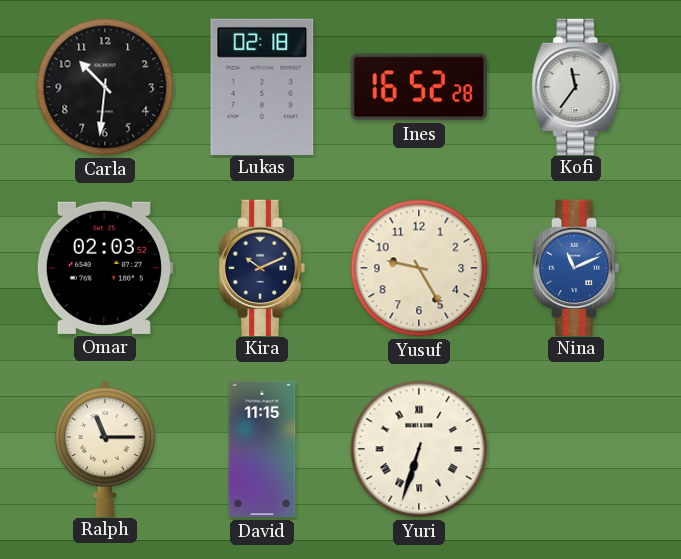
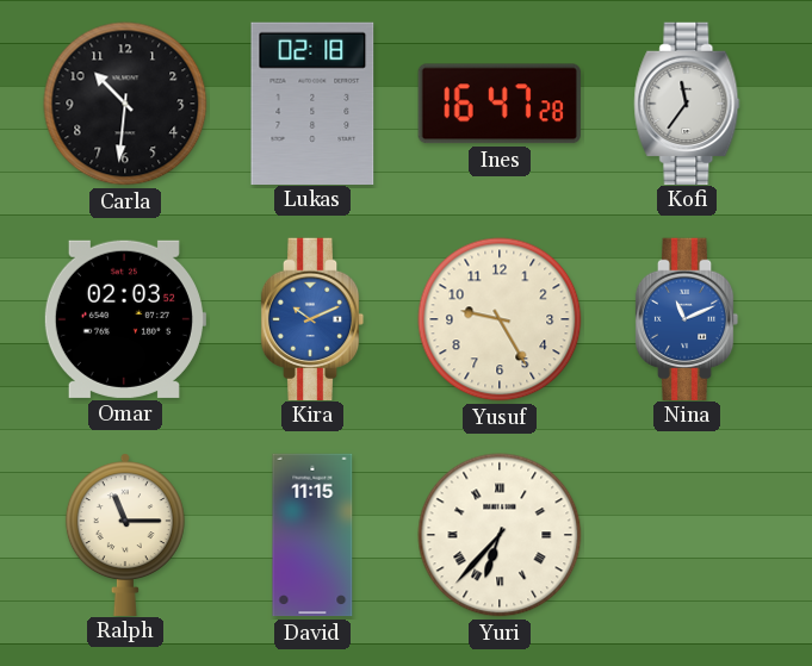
Ines: 16:52 -> 16:47 (500, 104)
Kira dial: navy -> blue (312, 318)
Yuri: 6:33 -> 6:37 (500, 535)
